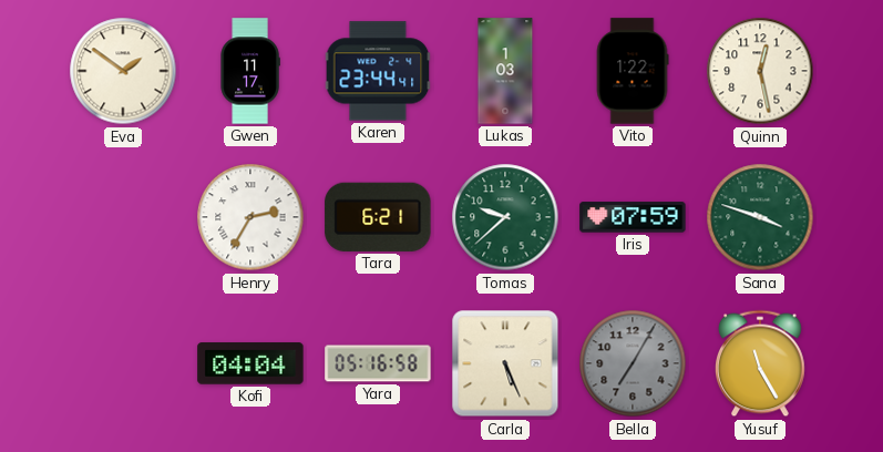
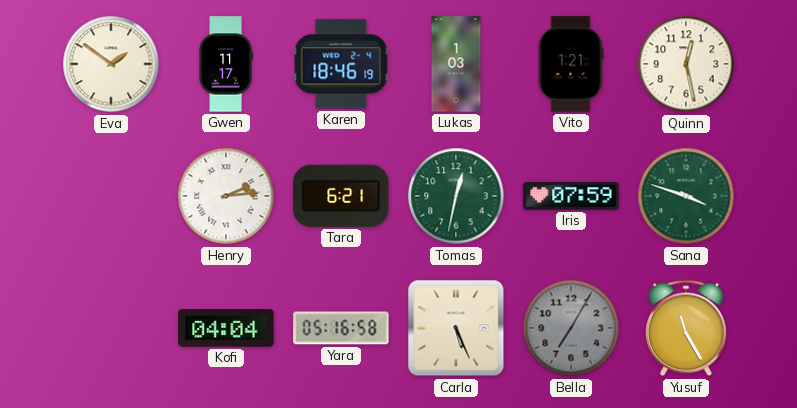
Karen: 23:44 -> 18:46 (341, 64)
Vito: 1:22 -> 1:21 (571, 64)
Henry: 2:35 -> 2:14 (226, 196)
Tomas: 9:38 -> 12:32 (456, 196)
